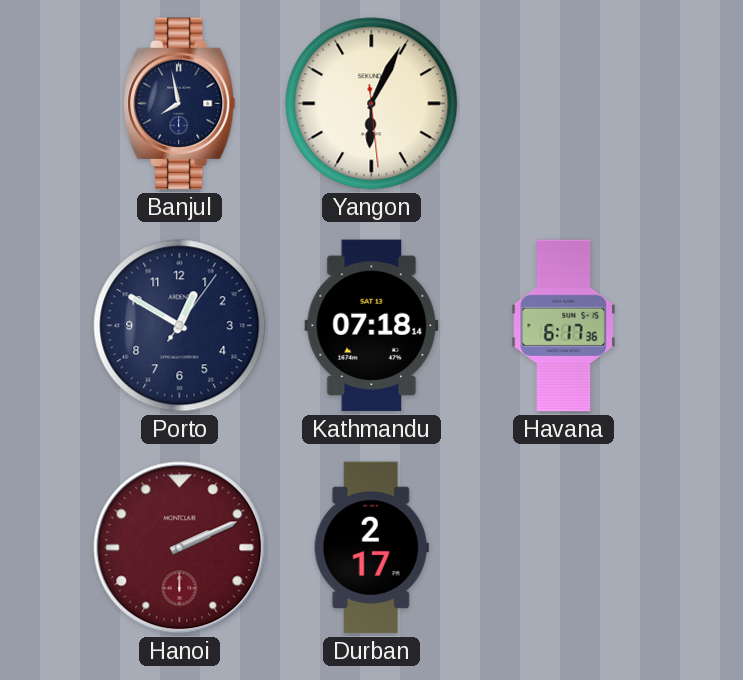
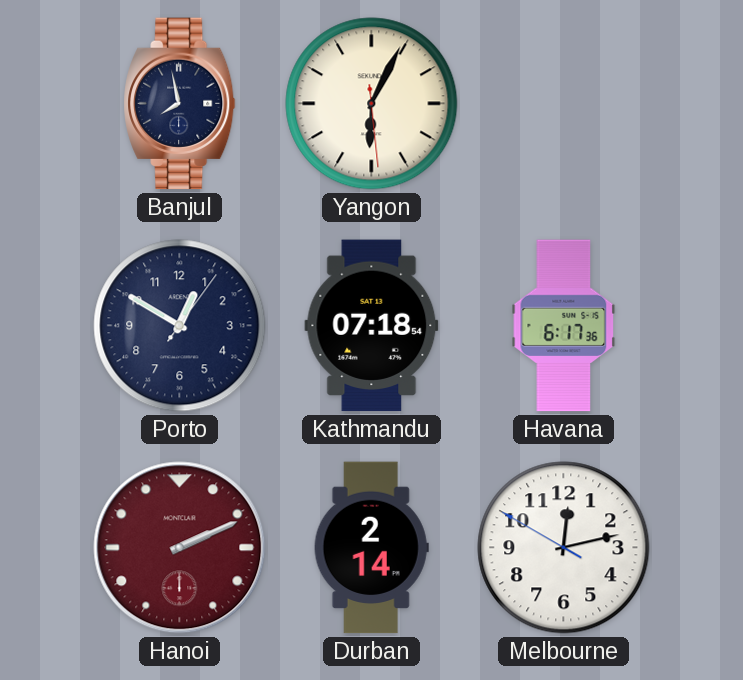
Kathmandu: 07:18:14 -> 07:18:54 (372, 326)
Durban: 2:17 -> 2:14 (371, 548)
Melbourne: none -> 12:12 (564, 548)
